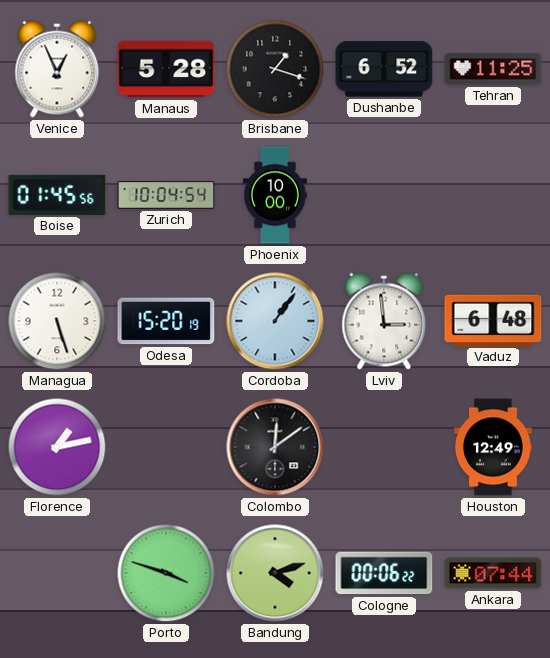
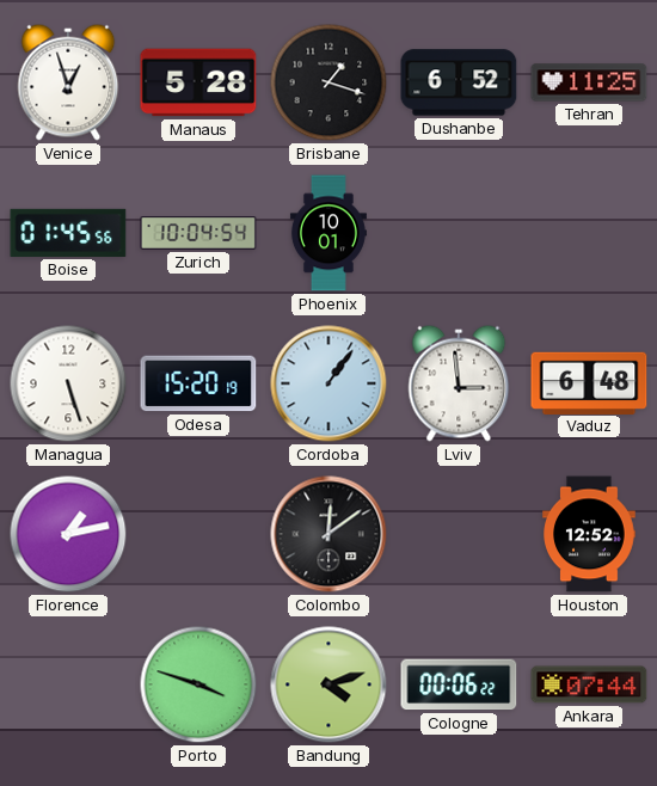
Venice: 12:56 -> 12:57 (68, 82)
Phoenix: 10:00 -> 10:01 (328, 233)
Houston: 12:49 -> 12:52 (589, 534)
